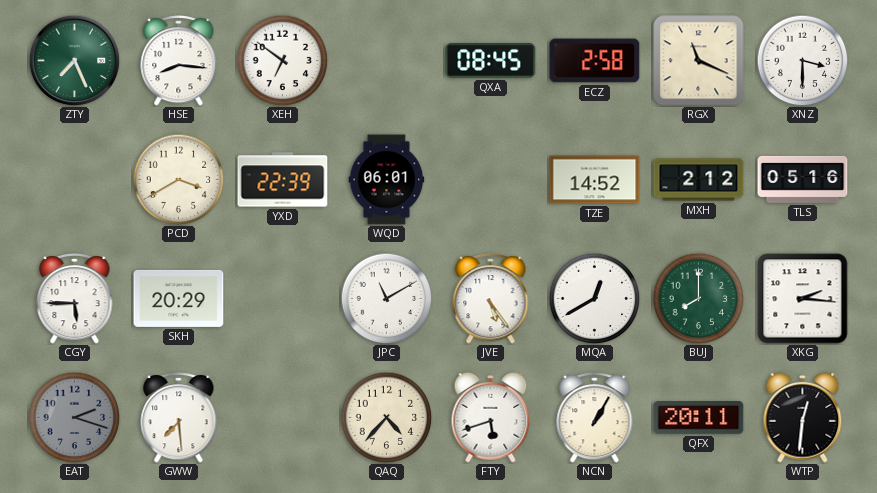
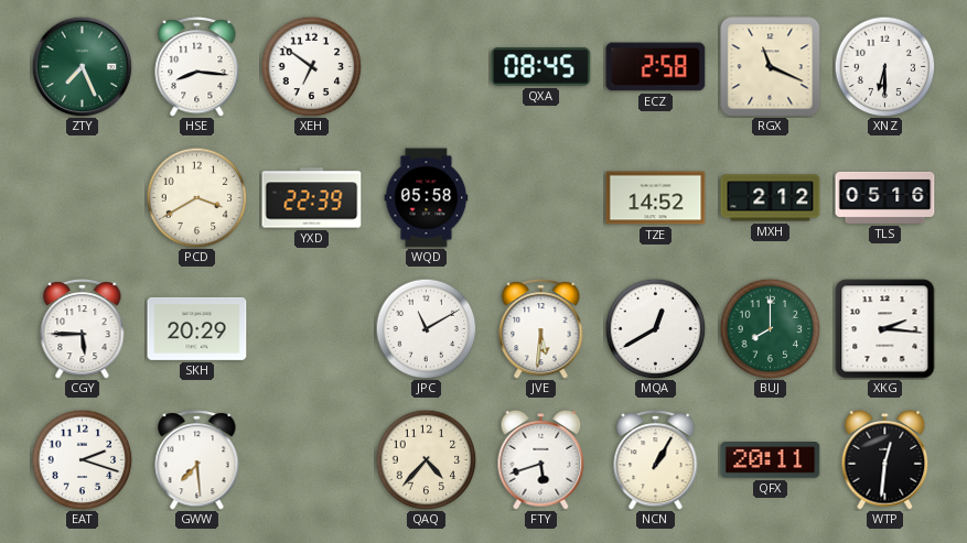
XNZ: 3:30 -> 6:30 (884, 66)
WQD: 06:01 -> 05:58 (427, 198)
JVE: 5:24 -> 5:31 (541, 329)
EAT dial: grey -> white (82, 459)
